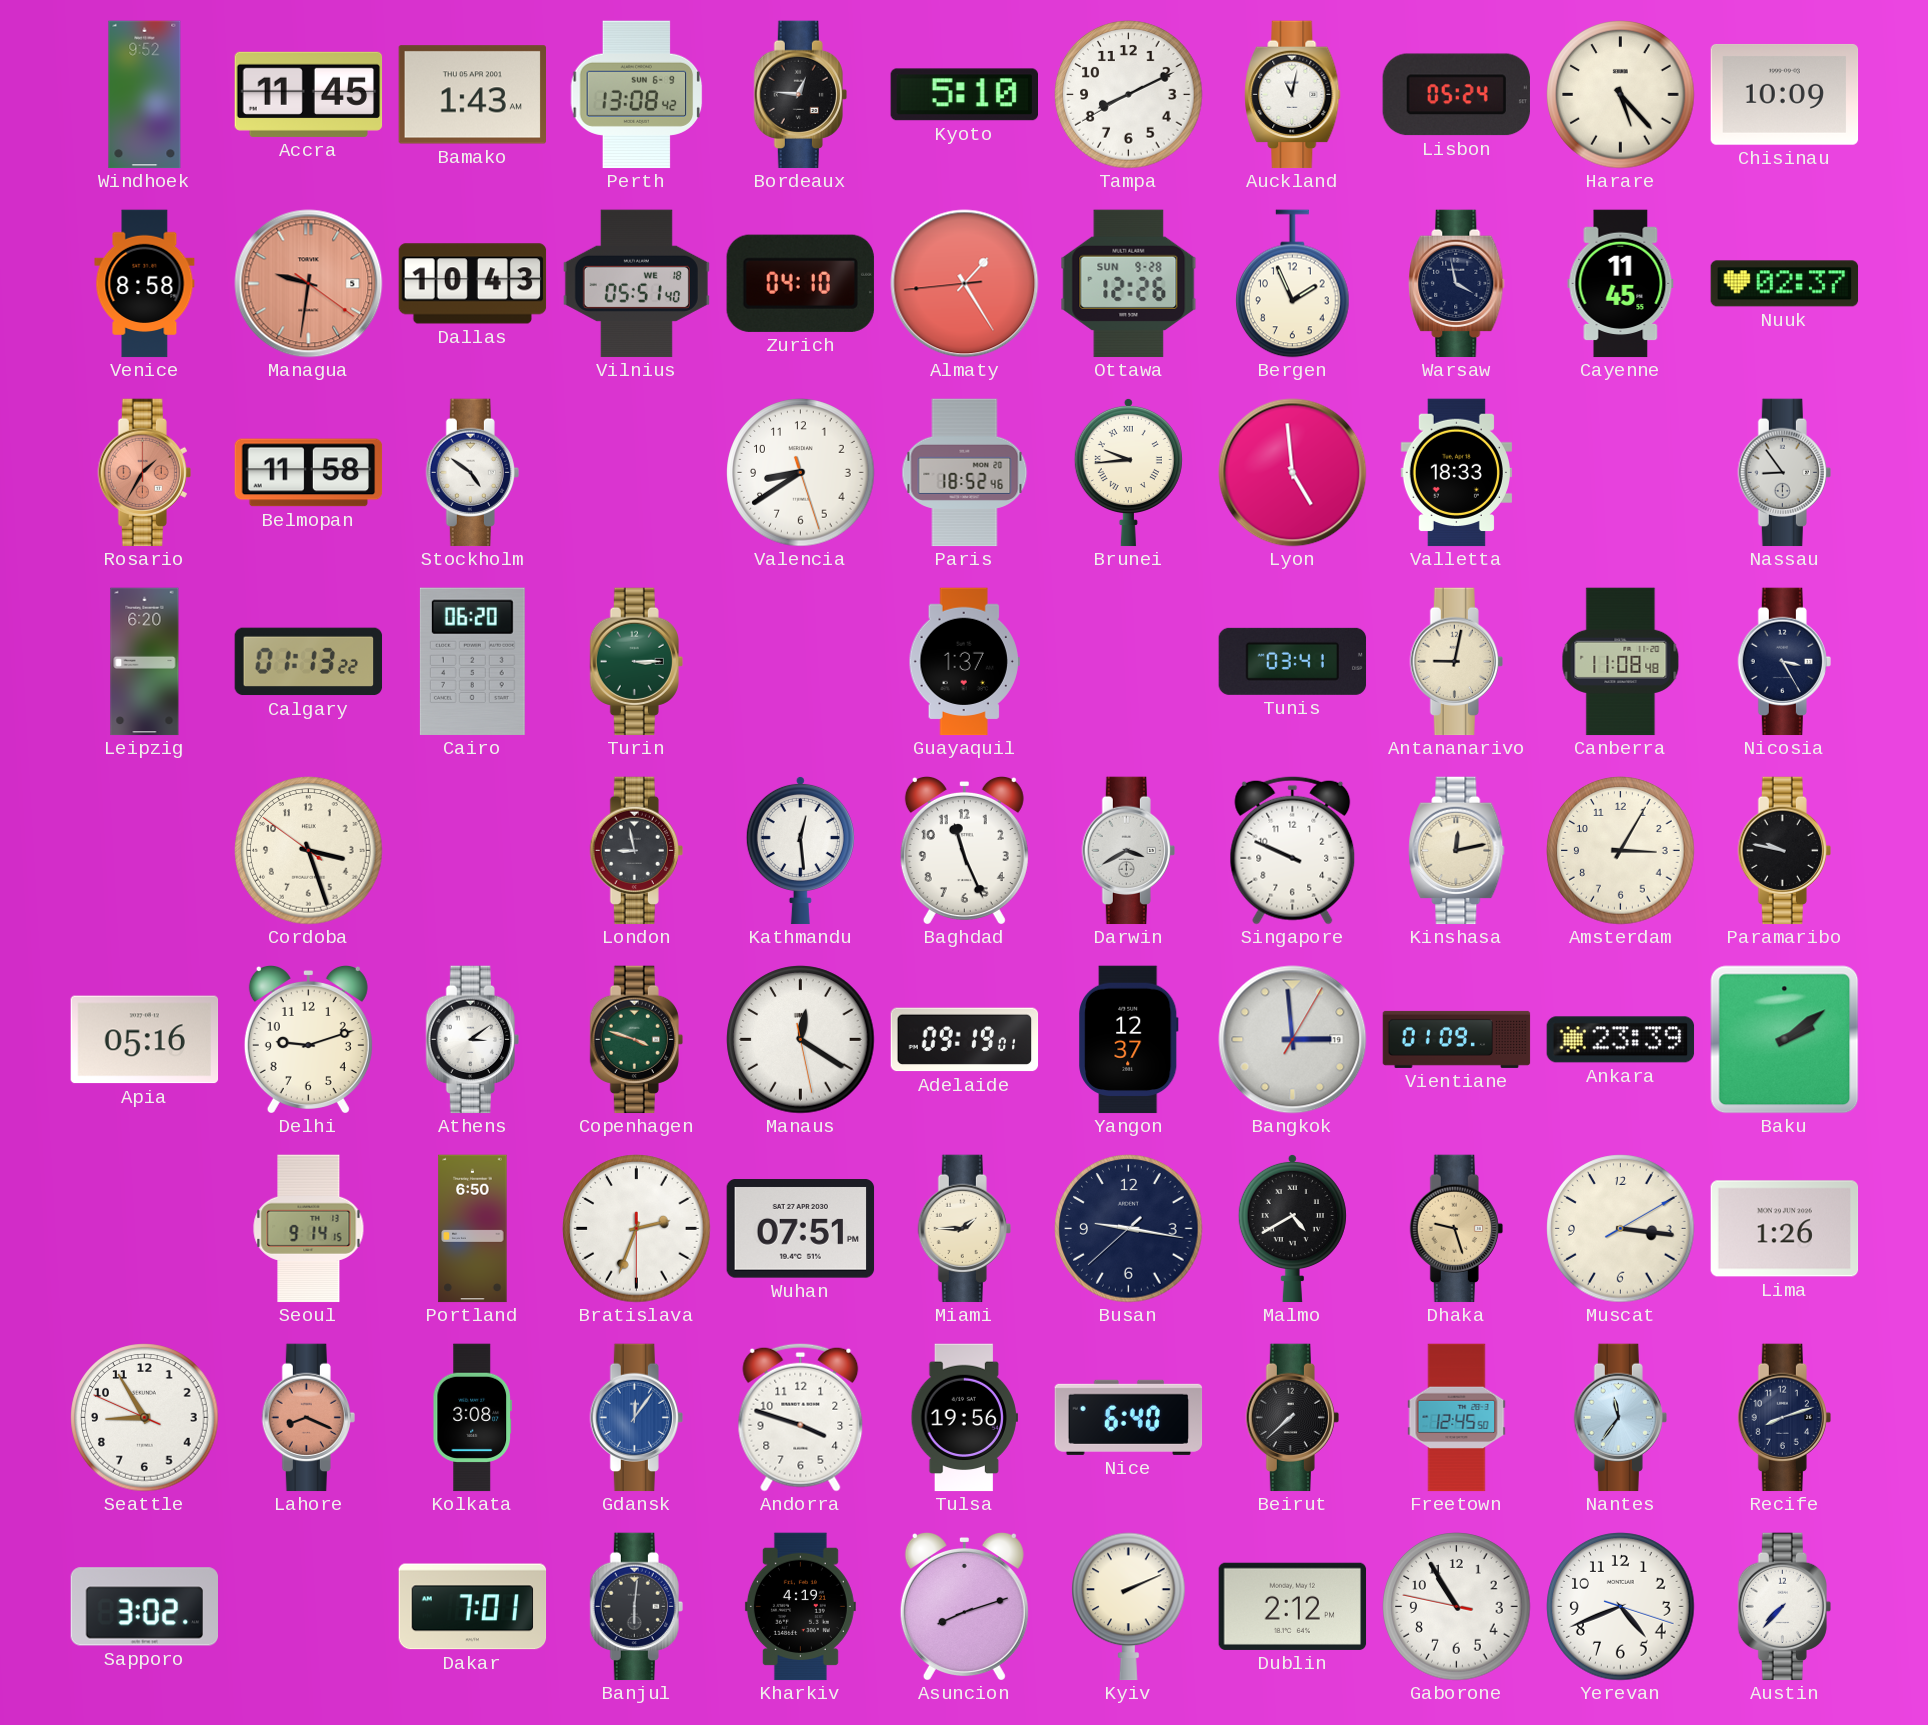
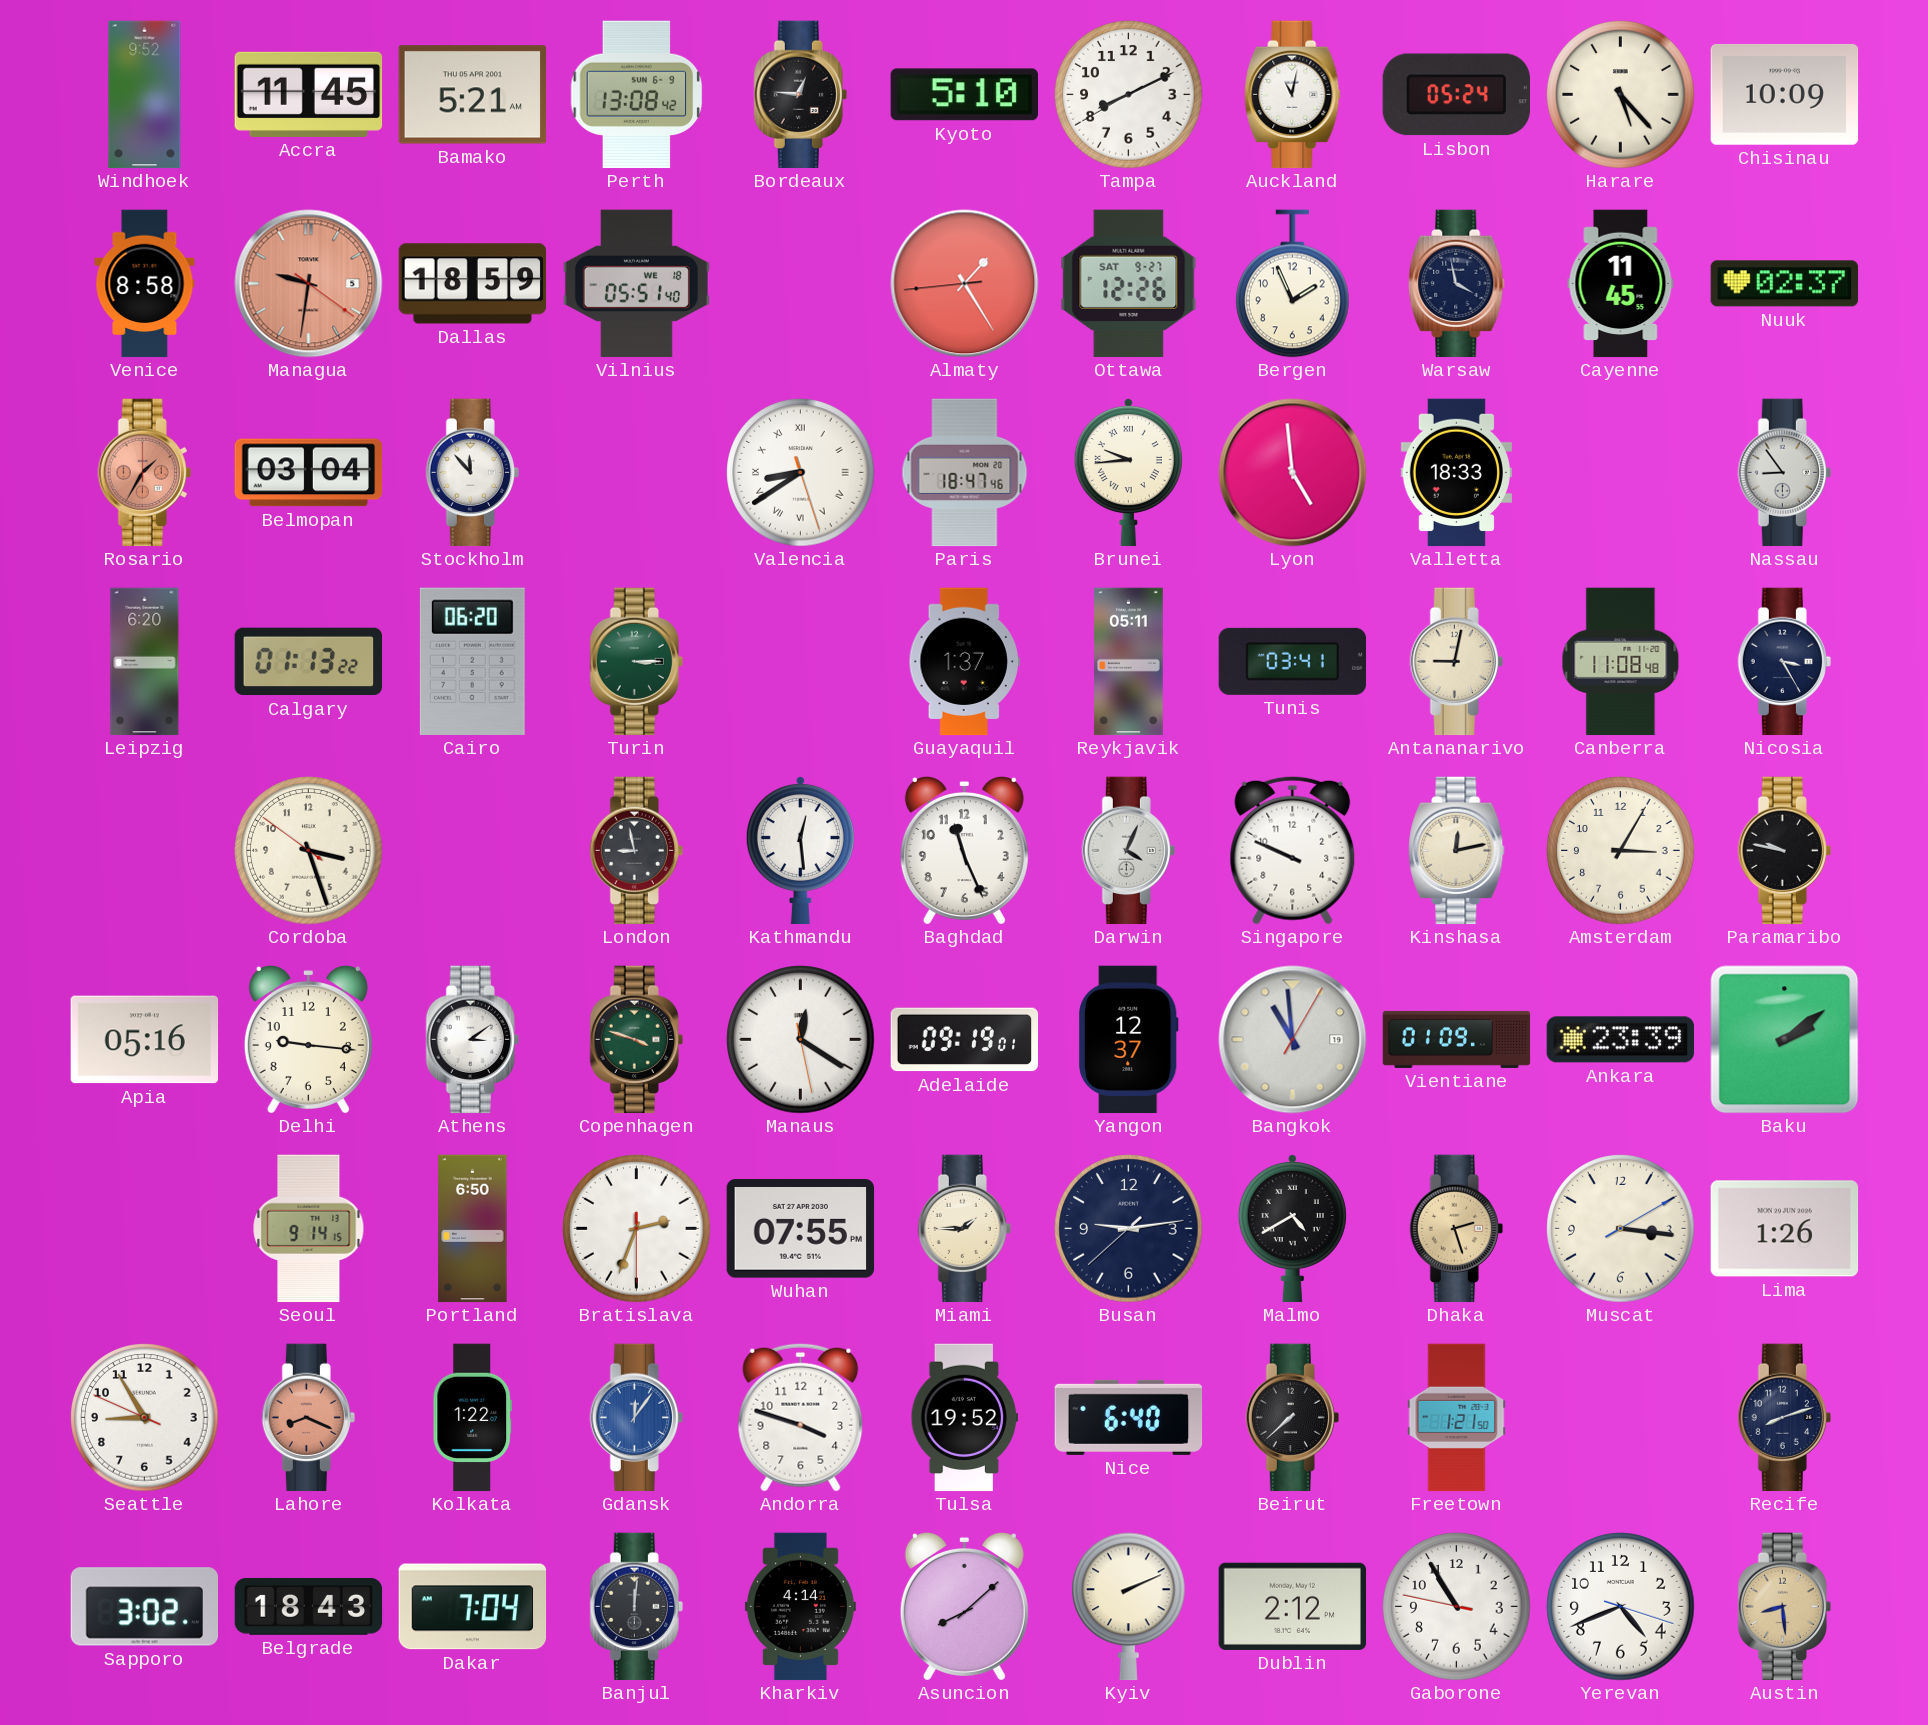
Bamako: 1:43 -> 5:21 (472, 95)
Dallas: 10:43 -> 18:59 (473, 284)
Zurich: 04:10 -> none (800, 283)
Ottawa date: SUN 9-28 -> SAT 9-27 (1129, 284)
Belmopan: 11:58 -> 03:04 (309, 473)
Stockholm: 4:51 -> 11:53 (472, 473)
Valencia numerals: Arabic -> Roman (801, 473)
Paris: 18:52 -> 18:47 (965, 473)
Reykjavik: none -> 05:11 (1129, 662)
Darwin: 3:40 -> 4:04 (1128, 851)
Delhi: 9:12 -> 9:16 (308, 1039)
Bangkok: 2:59 -> 10:59 (1293, 1040)
Wuhan: 07:51 -> 07:55 (801, 1229)
Busan: 9:16 -> 9:13 (1129, 1229)
Dhaka: 9:27 -> 2:27 (1456, 1229)
Kolkata: 3:08 -> 1:22 (472, 1418)
Tulsa: 19:56 -> 19:52 (964, 1418)
Freetown: 12:45 -> 1:21 (1457, 1418)
Nantes: 11:36 -> none (1620, 1418)
Belgrade: none -> 18:43 (309, 1607)
Dakar: 7:01 -> 7:04 (473, 1607)
Banjul: 6:01 -> 12:01 (636, 1607)
Kharkiv: 4:19 -> 4:14 (800, 1607)
Asuncion: 8:12 -> 8:08 (964, 1606)
Austin: 7:37 -> 8:29 (1784, 1607)
Austin dial: white -> champagne (1784, 1607)
